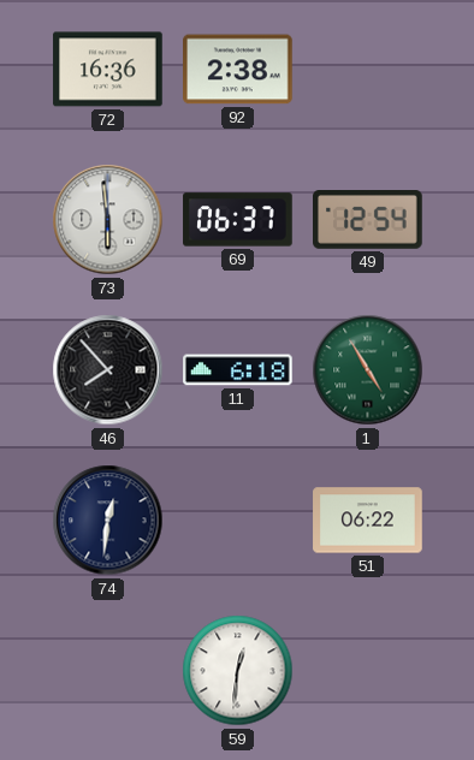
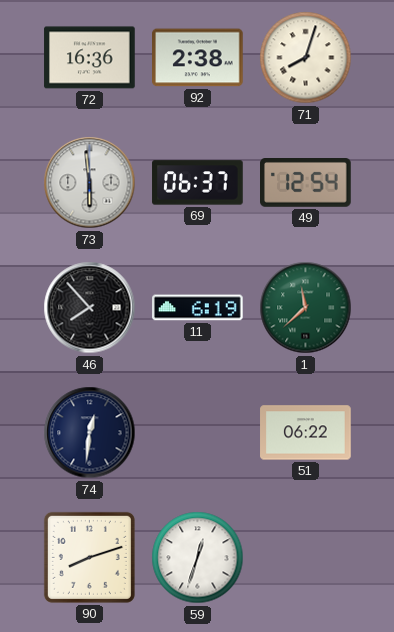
71: none -> 8:03 (306, 58)
11: 6:18 -> 6:19 (198, 308)
1: 4:55 -> 11:38 (306, 308)
90: none -> 8:12 (89, 557)
59: 12:31 -> 12:33 (198, 558)
